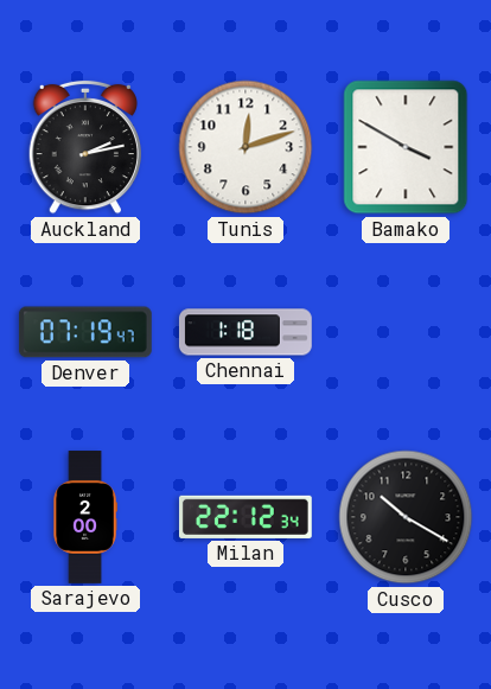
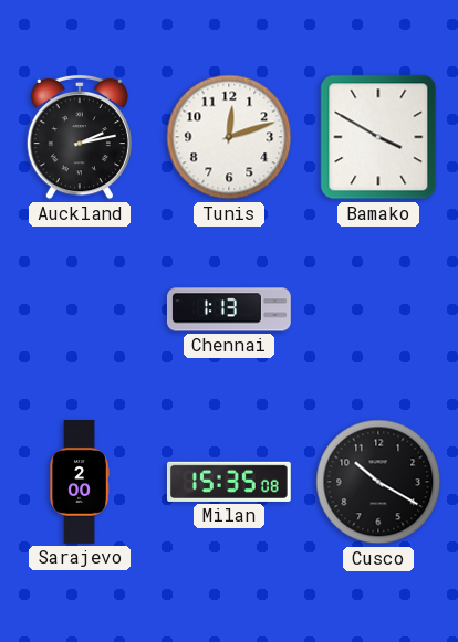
Denver: 07:19 -> none (85, 332)
Chennai: 1:18 -> 1:13 (229, 309)
Milan: 22:12 -> 15:35 (229, 482)
